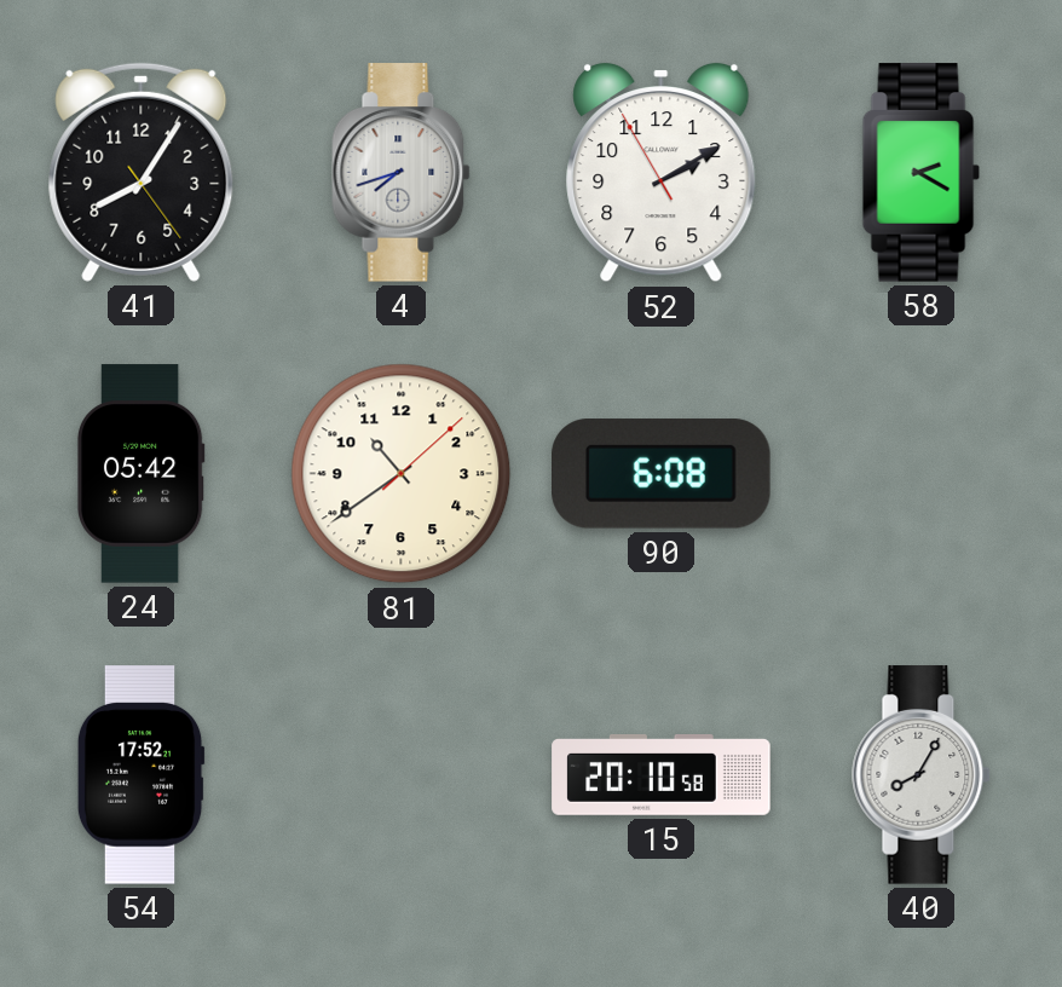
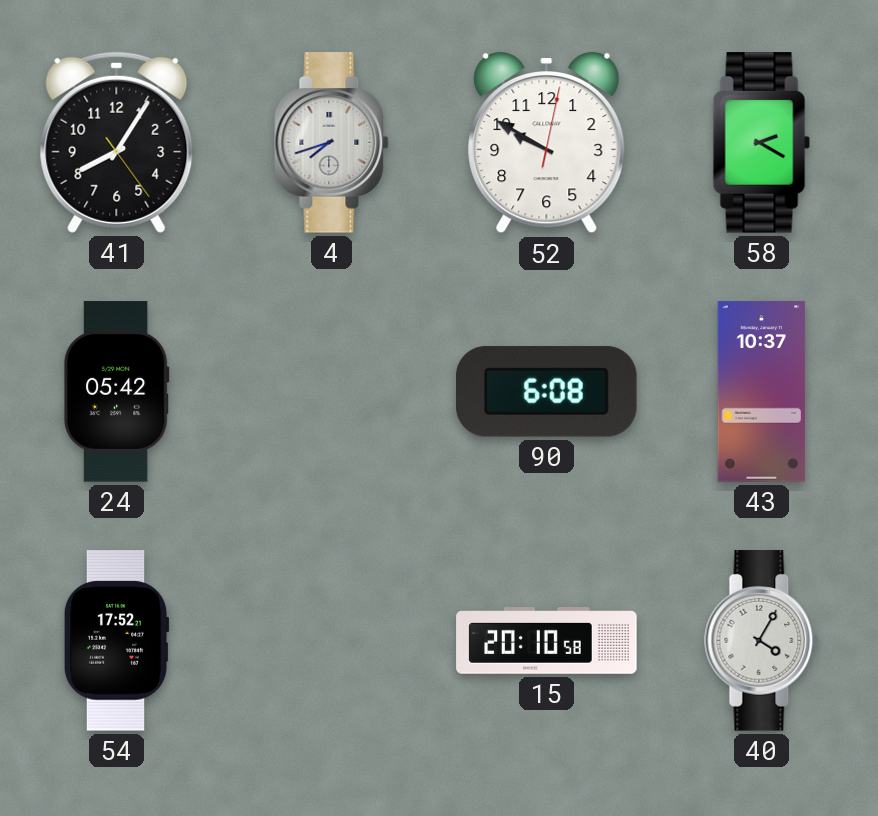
52: 2:09 -> 9:50 (547, 143)
81: 10:39 -> none (402, 474)
43: none -> 10:37 (762, 392)
40: 8:05 -> 4:05 (762, 641)
